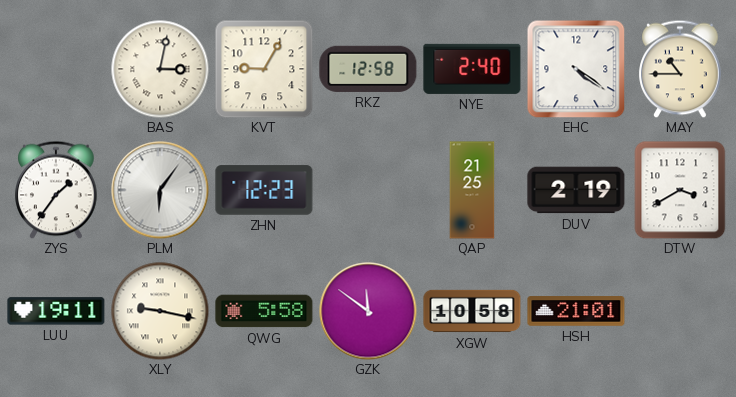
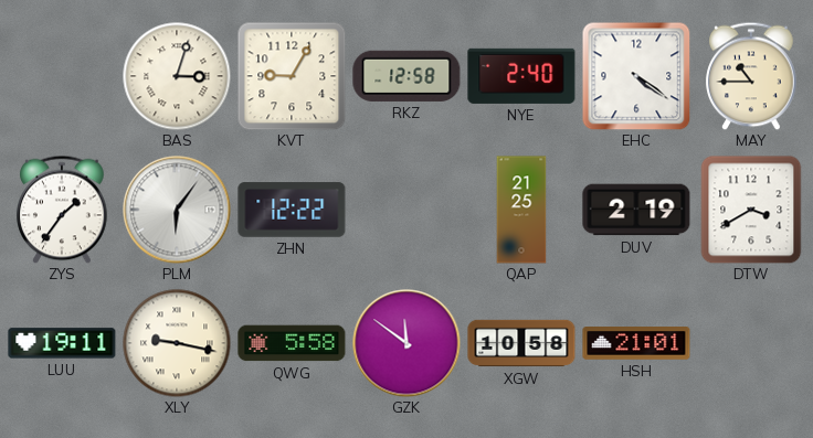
BAS: 3:02 -> 3:03 (177, 76)
ZHN: 12:23 -> 12:22 (292, 210)
